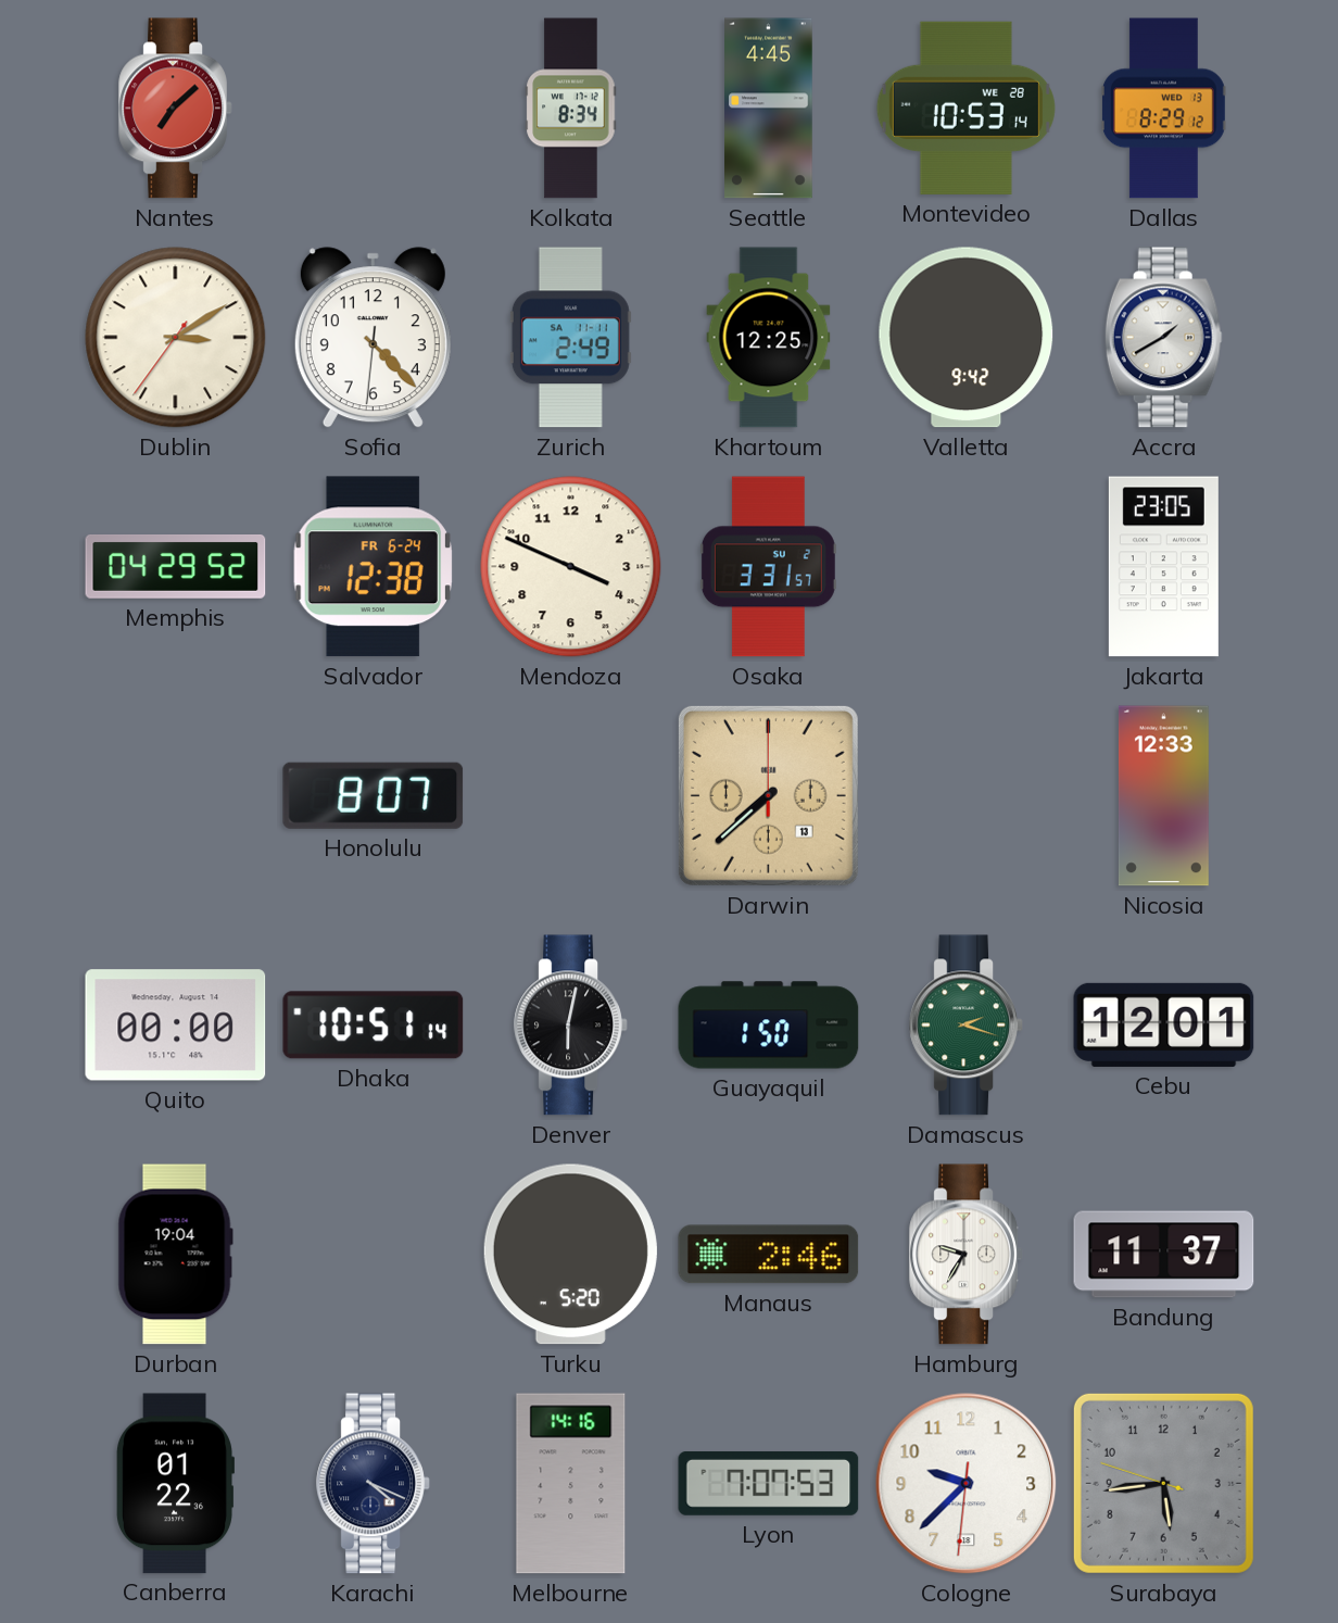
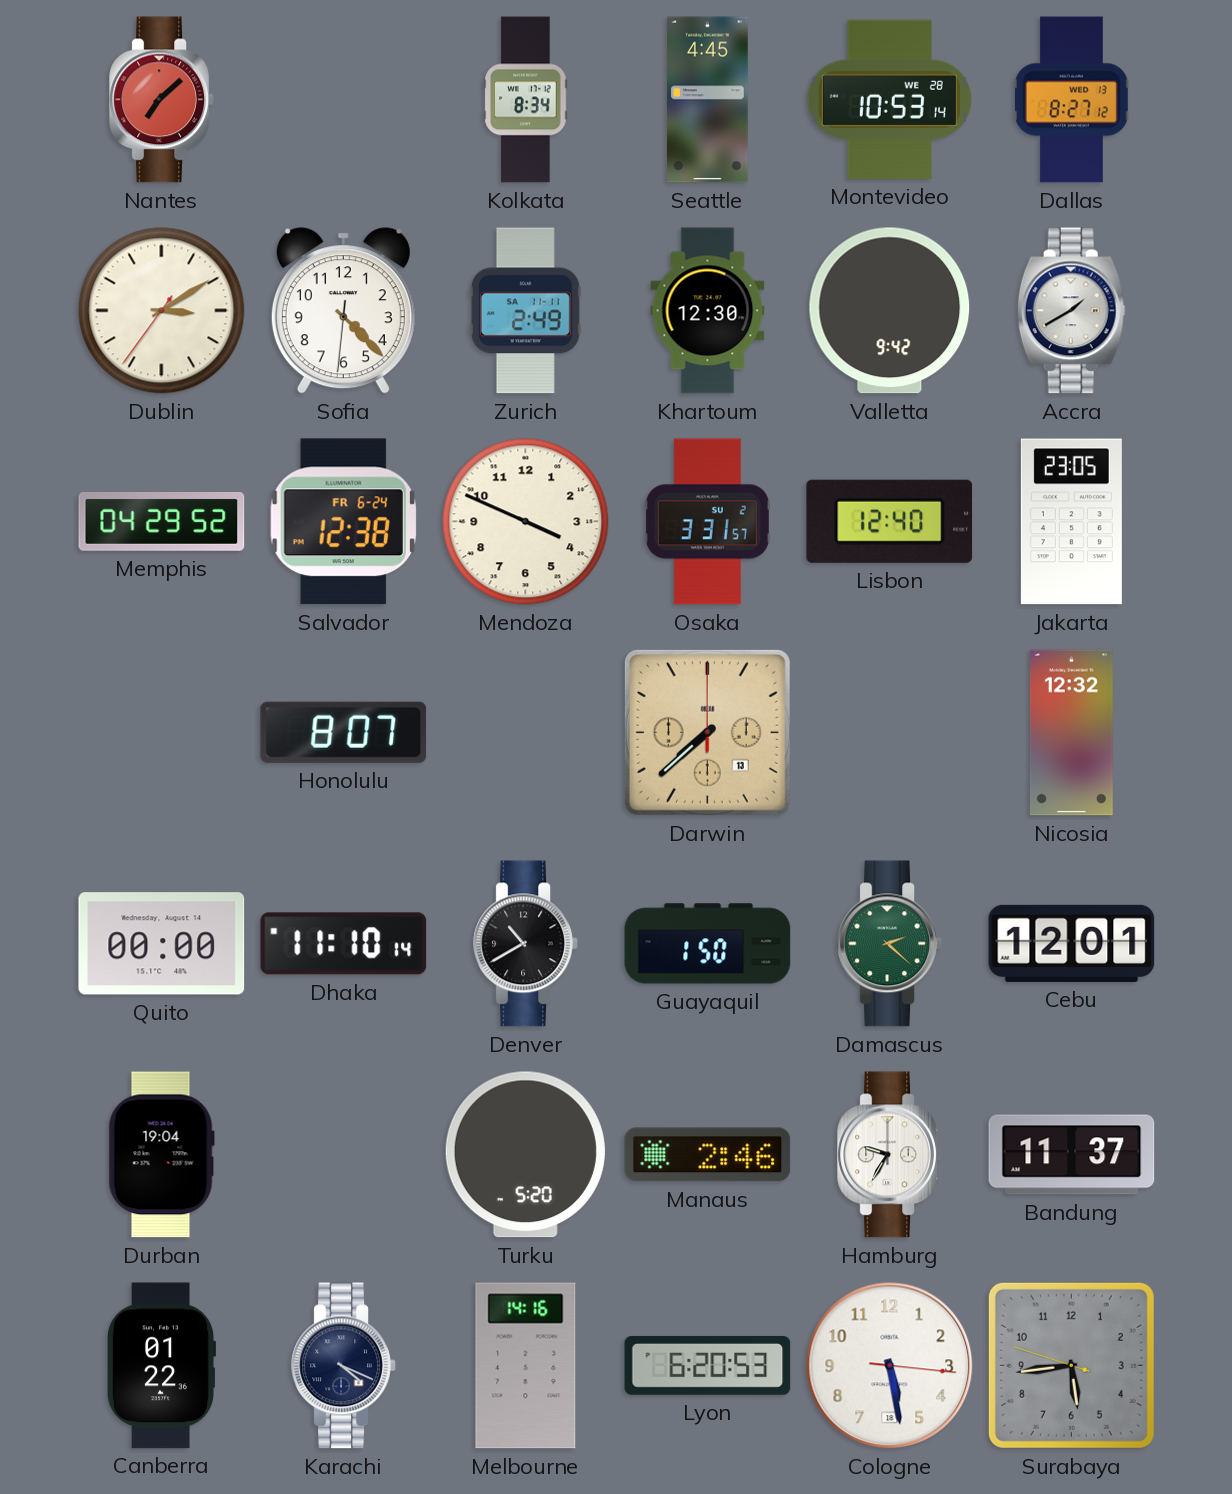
Dallas: 8:29 -> 8:27 (1072, 100)
Khartoum: 12:25 -> 12:30 (708, 311)
Lisbon: none -> 12:40 (890, 521)
Nicosia: 12:33 -> 12:32 (1071, 733)
Dhaka: 10:51 -> 11:10 (344, 944)
Denver: 6:02 -> 10:40 (526, 944)
Damascus: 2:18 -> 2:22 (890, 944)
Lyon: 7:07 -> 6:20 (708, 1365)
Cologne: 9:37 -> 5:28 (890, 1366)
